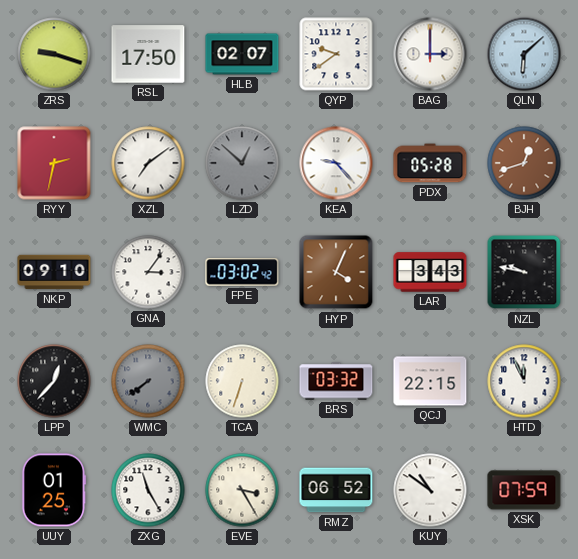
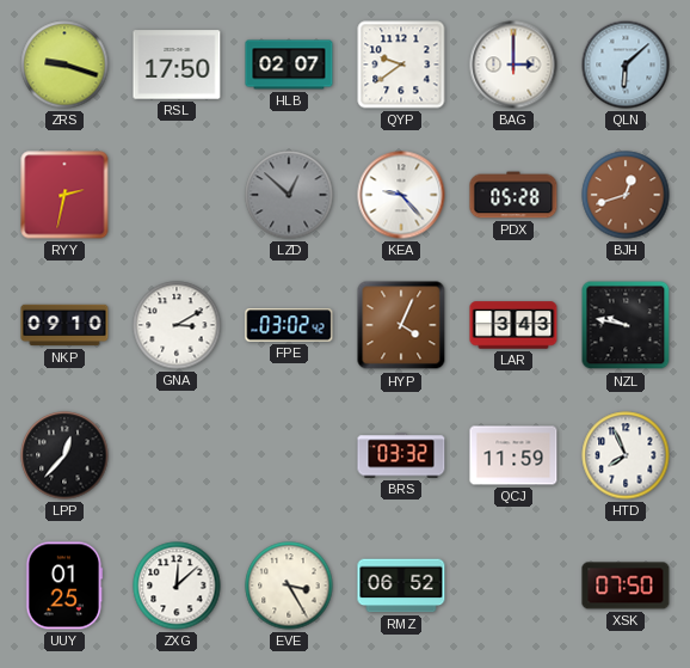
XZL: 7:09 -> none (148, 163)
GNA: 3:06 -> 3:10 (177, 325)
WMC: 7:39 -> none (148, 381)
TCA: 6:33 -> none (242, 381)
QCJ: 22:15 -> 11:59 (513, 455)
HTD: 11:56 -> 7:56 (626, 455)
ZXG: 11:25 -> 12:08 (177, 586)
KUY: 10:51 -> none (430, 490)
XSK: 07:59 -> 07:50 (626, 586)
